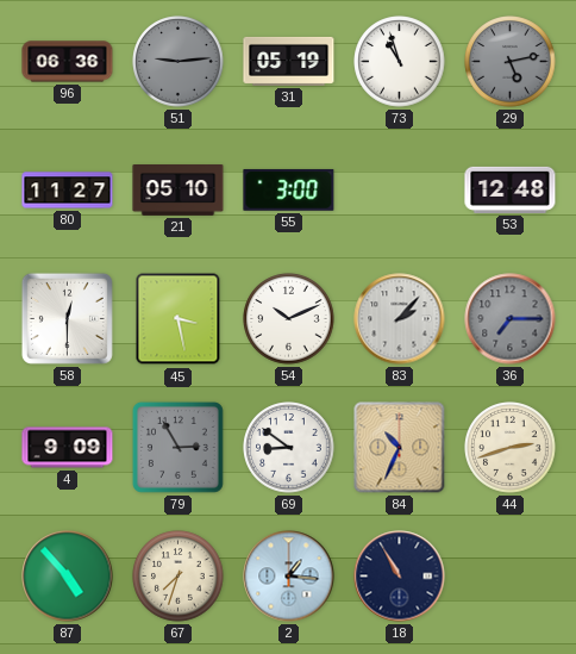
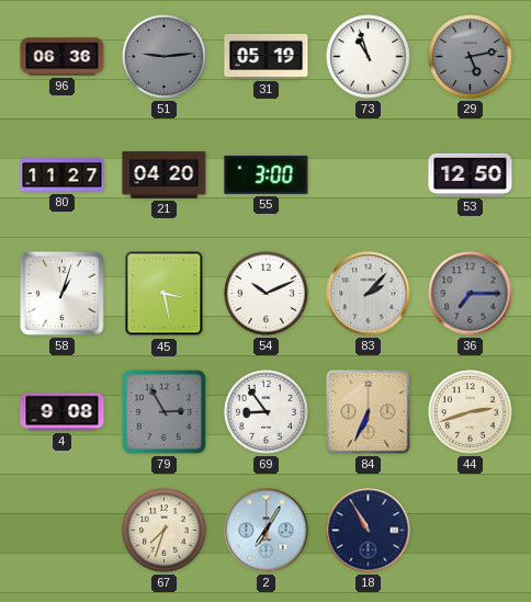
21: 05:10 -> 04:20 (165, 175)
53: 12:48 -> 12:50 (471, 174)
58: 12:30 -> 1:03 (61, 293)
4: 9:09 -> 9:08 (63, 412)
69: 8:51 -> 8:54 (267, 412)
84: 10:34 -> 6:34 (369, 412)
87: 4:53 -> none (68, 577)
2: 1:16 -> 7:05 (267, 531)
